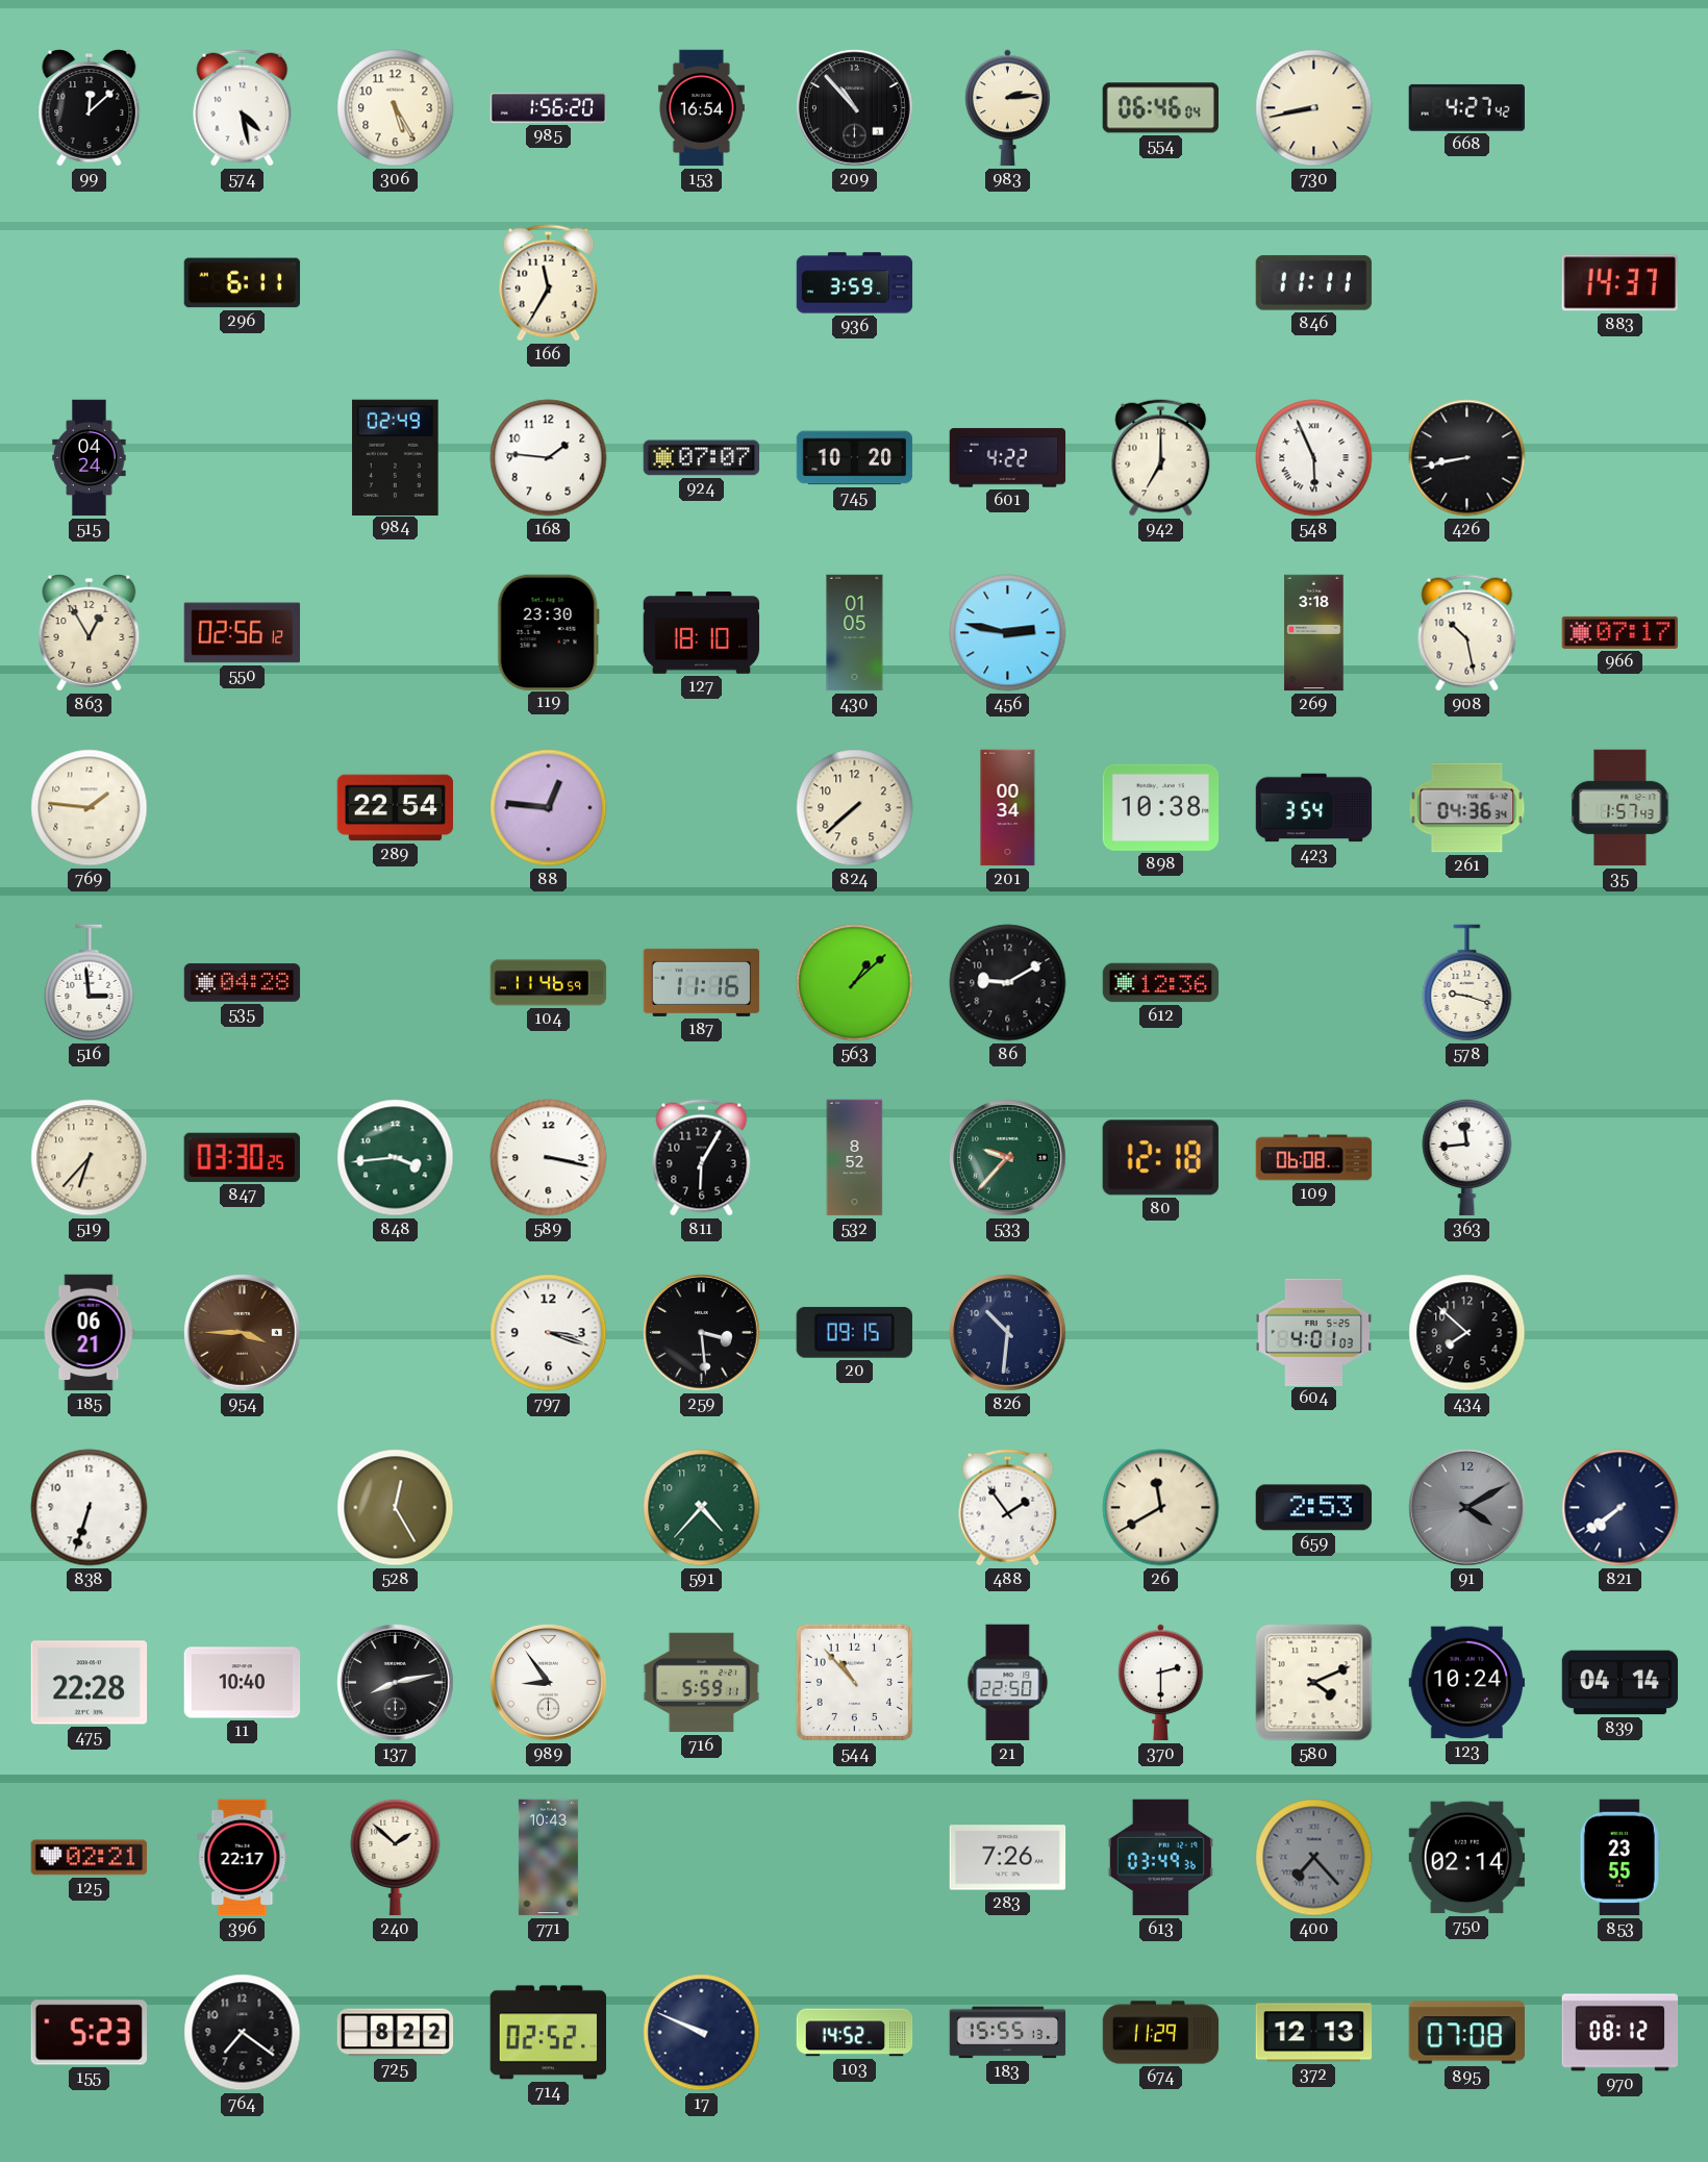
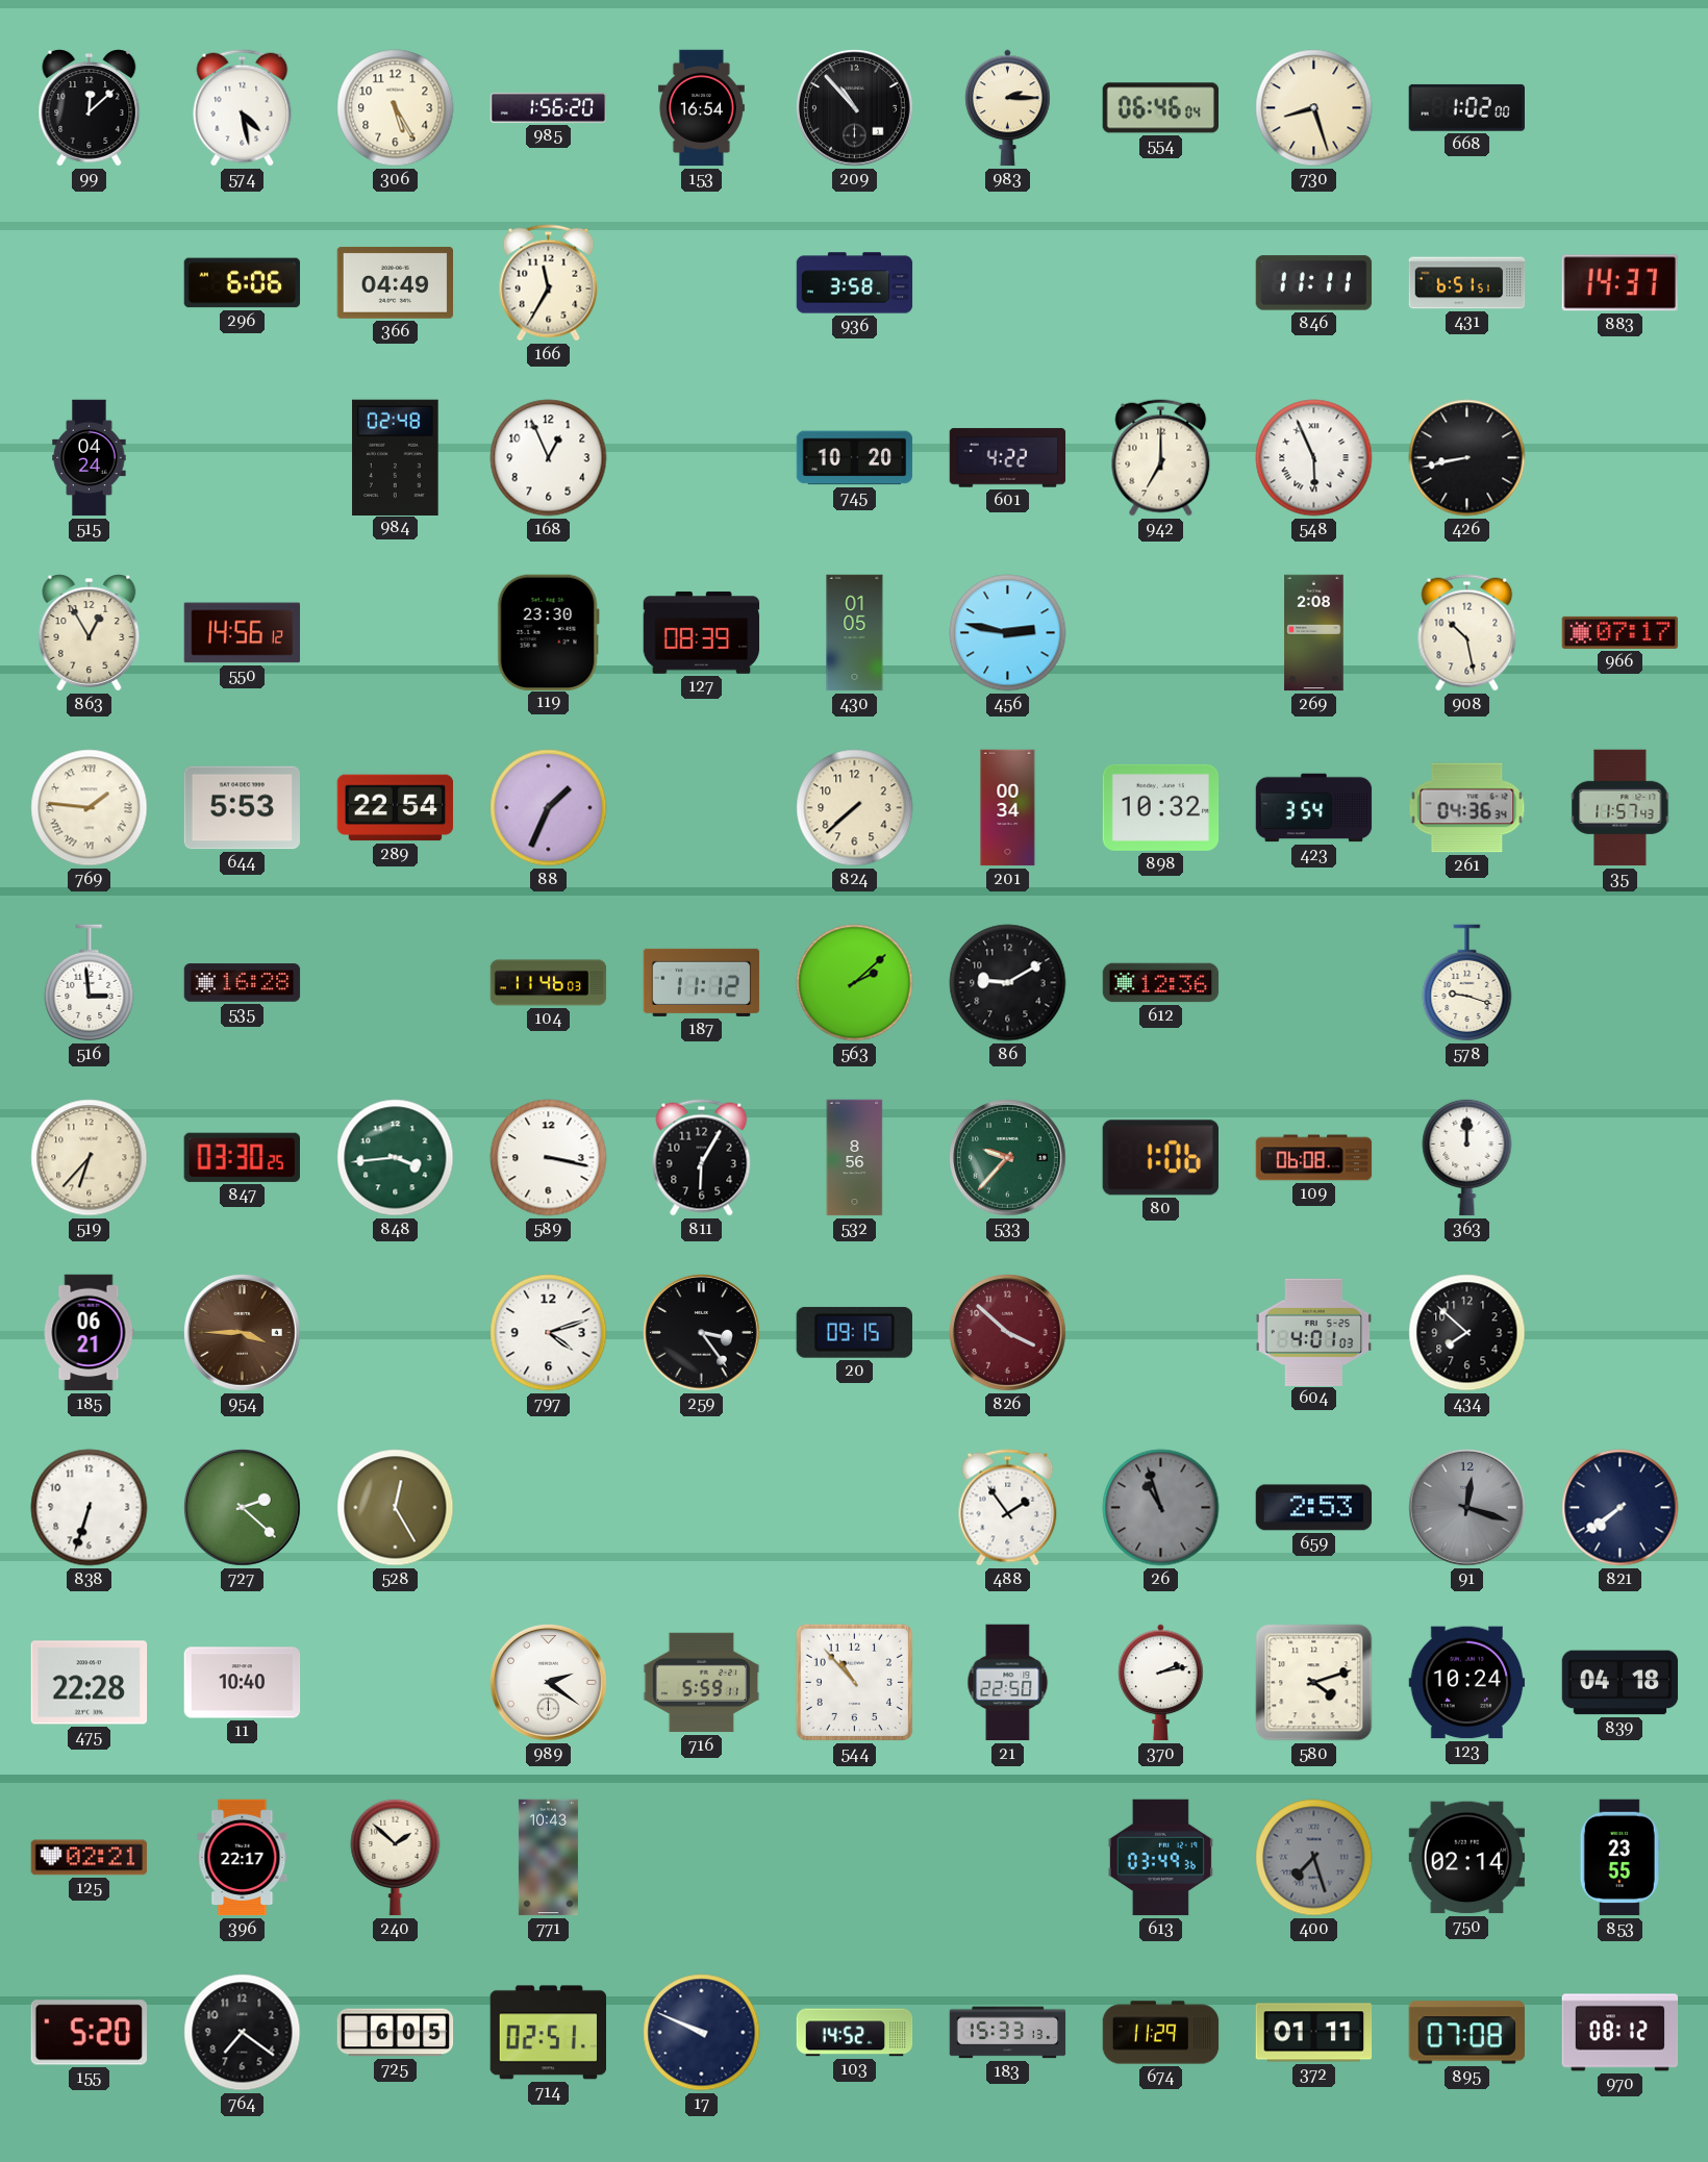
983: 2:14 -> 2:15 (1008, 108)
730: 8:43 -> 8:27 (1314, 108)
668: 4:27 -> 1:02 (1466, 107)
296: 6:11 -> 6:06 (243, 283)
366: none -> 04:49 (396, 283)
936: 3:59 -> 3:58 (855, 283)
431: none -> 6:51 (1467, 283)
984: 02:49 -> 02:48 (396, 457)
168: 1:46 -> 12:56 (549, 458)
924: 07:07 -> none (702, 458)
550: 02:56 -> 14:56 (243, 633)
127: 18:10 -> 08:39 (702, 632)
269: 3:18 -> 2:08 (1314, 633)
769 numerals: Arabic -> Roman (90, 808)
644: none -> 5:53 (243, 808)
88: 12:46 -> 1:34 (549, 808)
898: 10:38 -> 10:32 (1161, 807)
35: 1:57 -> 11:57 (1621, 808)
535: 04:28 -> 16:28 (243, 983)
104: 11:46:59 -> 11:46:03 (549, 983)
187: 11:16 -> 11:12 (702, 982)
563: 1:08 -> 2:08 (855, 983)
532: 8:52 -> 8:56 (855, 1158)
80: 12:18 -> 1:06 (1160, 1158)
363: 11:44 -> 12:00 (1467, 1157)
797: 3:18 -> 4:12 (549, 1333)
259: 3:29 -> 3:24 (702, 1333)
826: 10:31 -> 3:52 (1008, 1333)
826 dial: navy -> burgundy (1008, 1333)
727: none -> 2:22 (243, 1508)
591: 4:37 -> none (702, 1508)
26: 11:40 -> 10:57 (1161, 1508)
26 dial: cream -> grey (1161, 1508)
91: 4:10 -> 12:18 (1467, 1508)
137: 8:13 -> none (396, 1683)
989: 8:54 -> 2:21 (549, 1683)
370: 2:30 -> 2:13 (1161, 1683)
580: 4:11 -> 4:12 (1314, 1683)
839: 04:14 -> 04:18 (1621, 1683)
283: 7:26 -> none (1008, 1858)
400: 7:23 -> 7:27 (1314, 1858)
155: 5:23 -> 5:20 (89, 2033)
725: 8:22 -> 6:05 (396, 2033)
714: 02:52 -> 02:51 (548, 2033)
183: 15:55 -> 15:33 (1008, 2033)
372: 12:13 -> 01:11 (1314, 2033)
